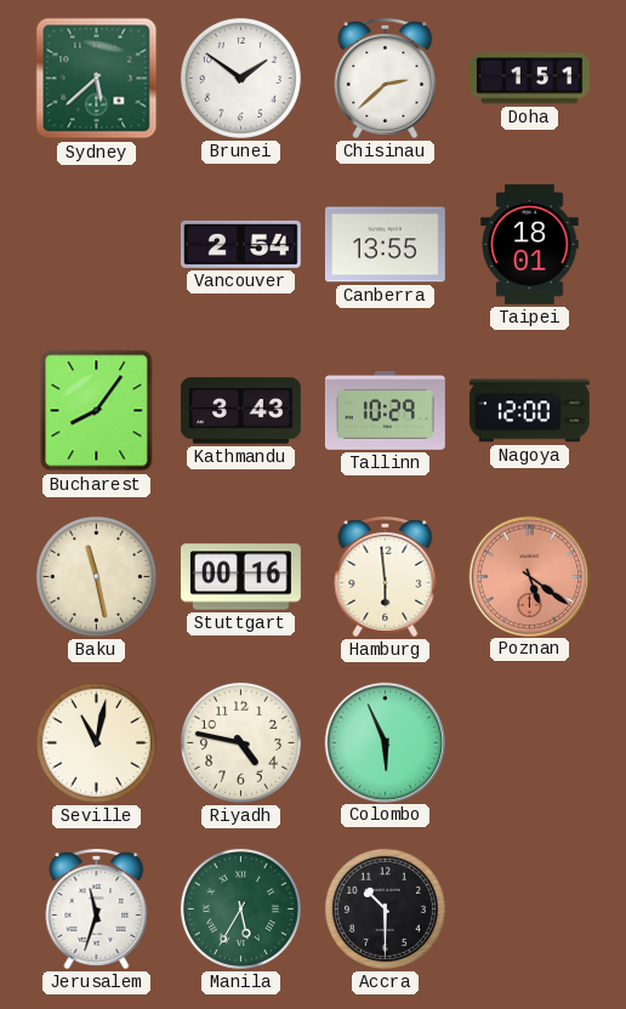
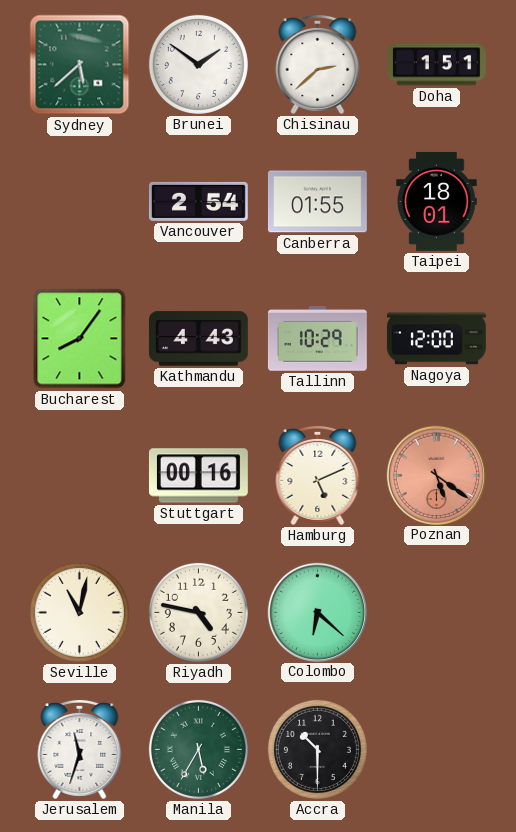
Canberra: 13:55 -> 01:55 (317, 202)
Kathmandu: 3:43 -> 4:43 (198, 339)
Baku: 11:28 -> none (96, 576)
Hamburg: 5:59 -> 5:11 (318, 475)
Colombo: 5:56 -> 6:22 (317, 612)
